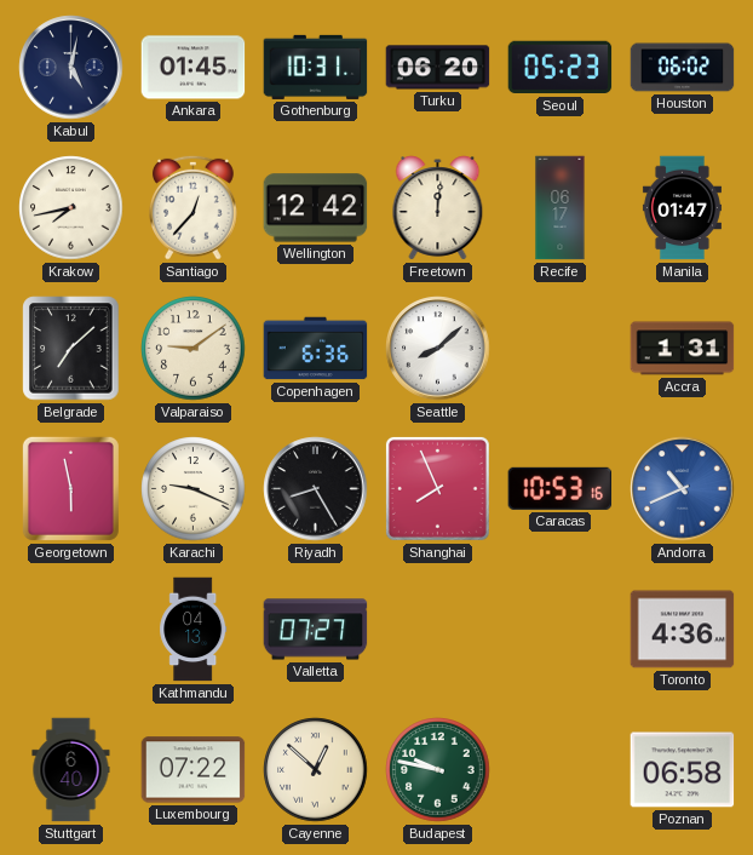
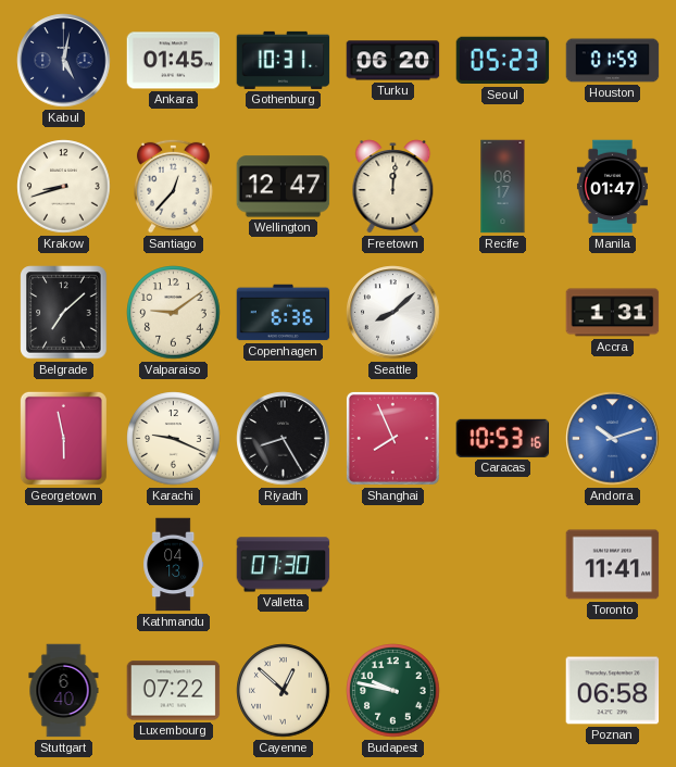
Houston: 06:02 -> 01:59 (613, 61)
Krakow: 7:43 -> 8:42 (64, 187)
Wellington: 12:42 -> 12:47 (284, 187)
Andorra: 10:41 -> 10:12 (613, 439)
Valletta: 07:27 -> 07:30 (284, 565)
Toronto: 4:36 -> 11:41 (613, 565)
